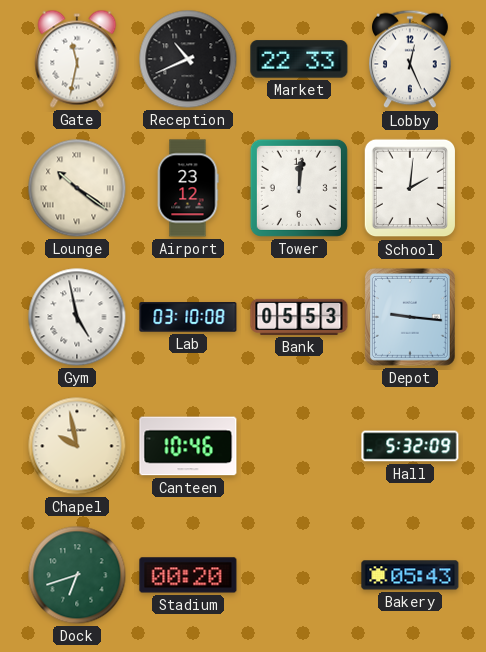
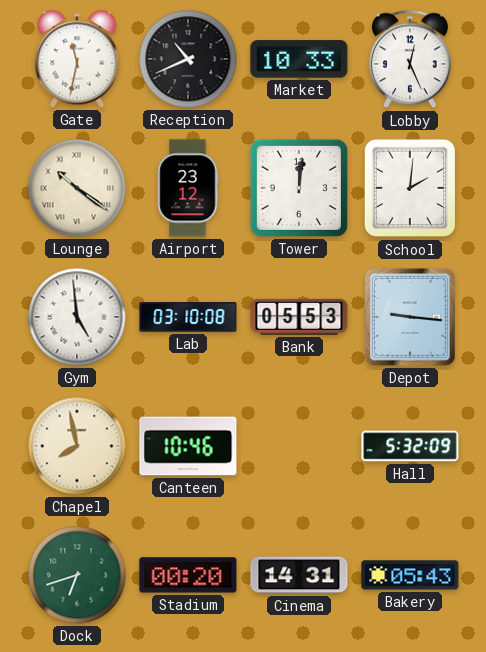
Market: 22:33 -> 10:33 (299, 59)
Gym: 4:58 -> 4:59 (77, 317)
Chapel: 9:58 -> 7:58 (77, 446)
Cinema: none -> 14:31 (299, 575)
